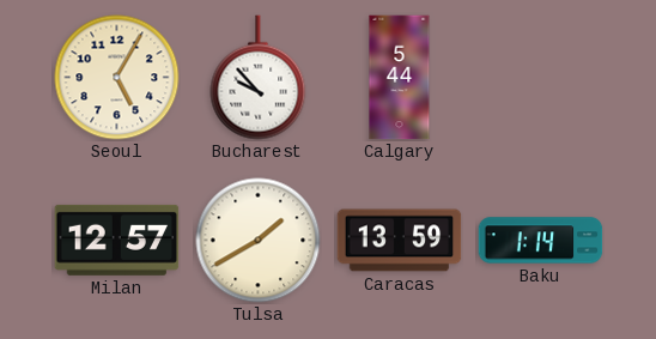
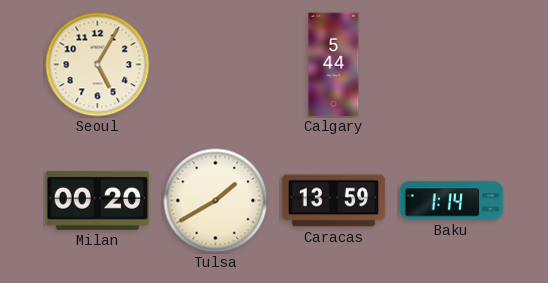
Bucharest: 9:53 -> none (259, 78)
Milan: 12:57 -> 00:20 (98, 200)
